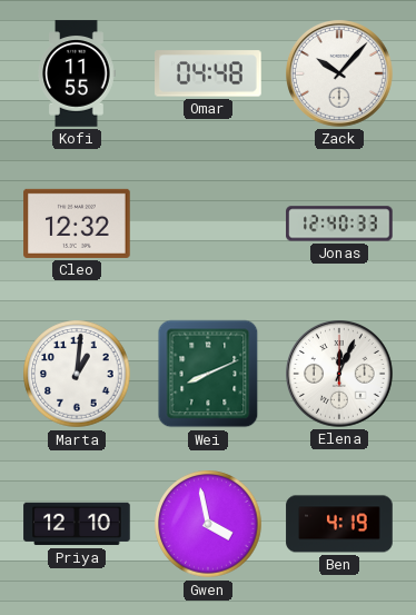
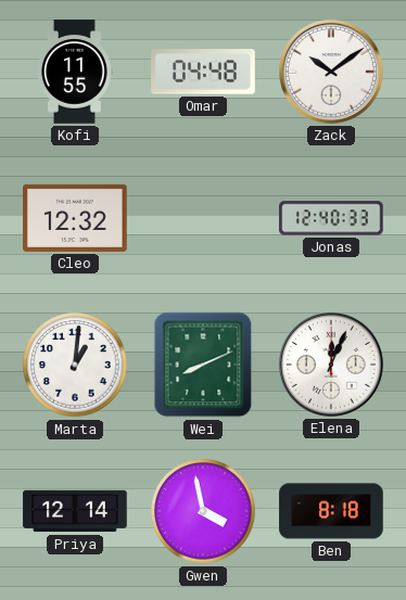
Zack: 10:07 -> 10:09 (332, 73)
Priya: 12:10 -> 12:14 (75, 511)
Ben: 4:19 -> 8:18 (331, 511)
